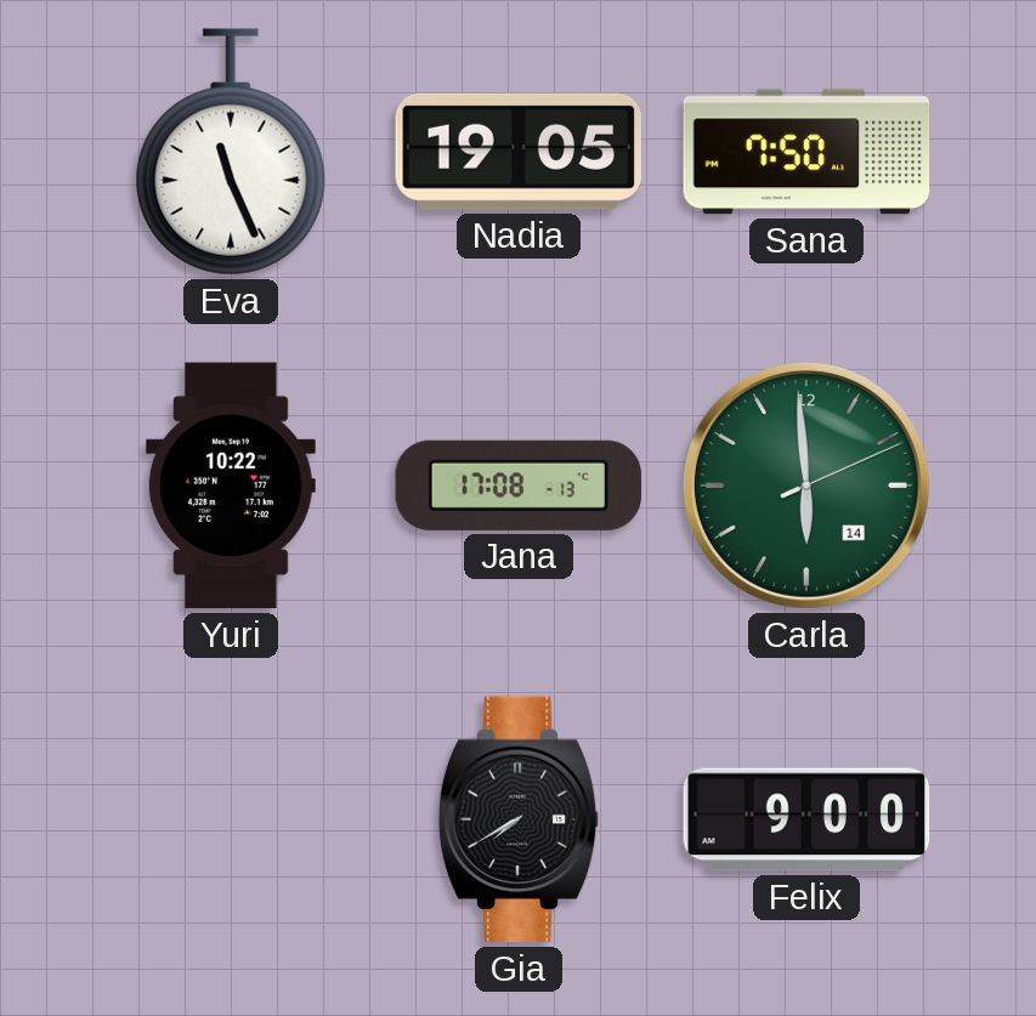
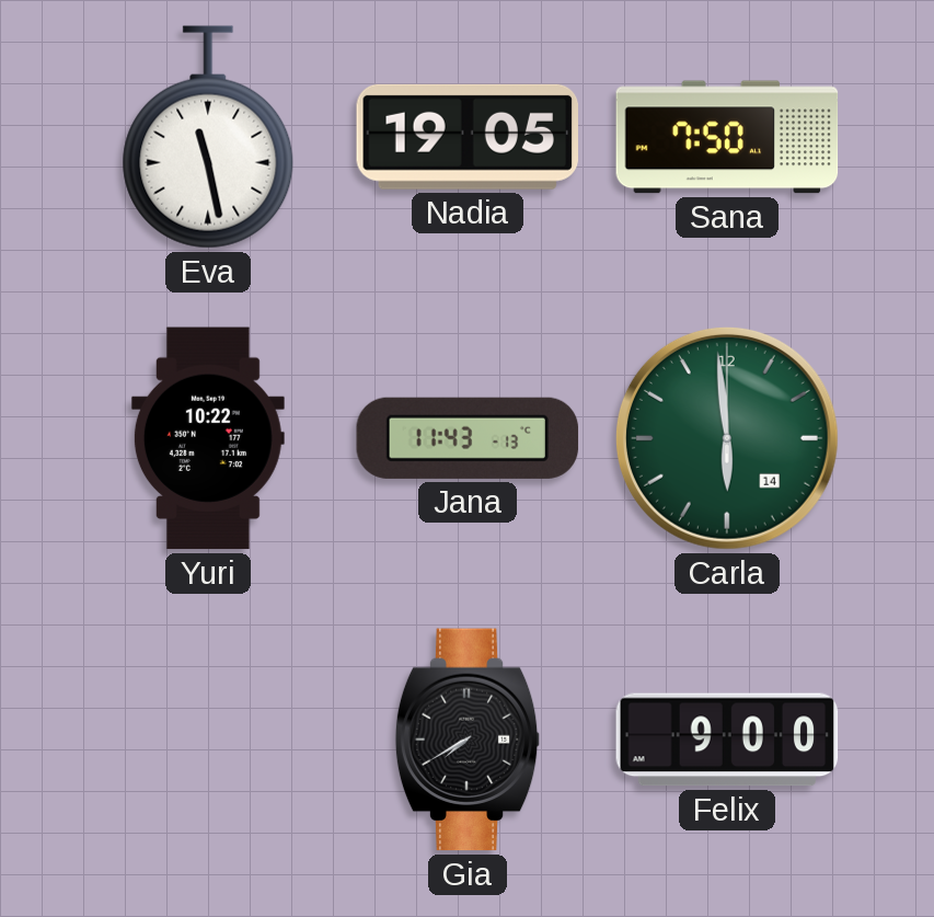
Eva: 11:26 -> 11:28 (208, 137)
Jana: 17:08 -> 11:43 (468, 438)
Carla: 5:59:11 -> 5:59:00 (727, 438)
